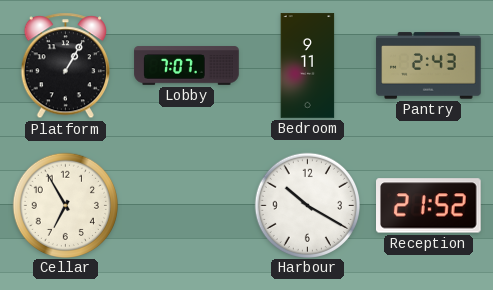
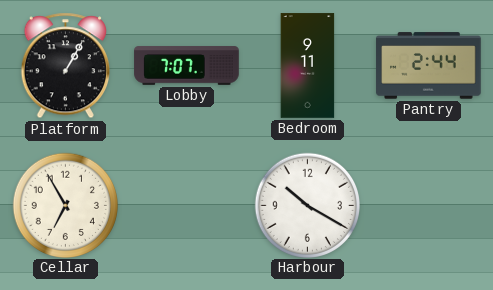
Pantry: 2:43 -> 2:44 (429, 66)
Reception: 21:52 -> none (429, 206)
